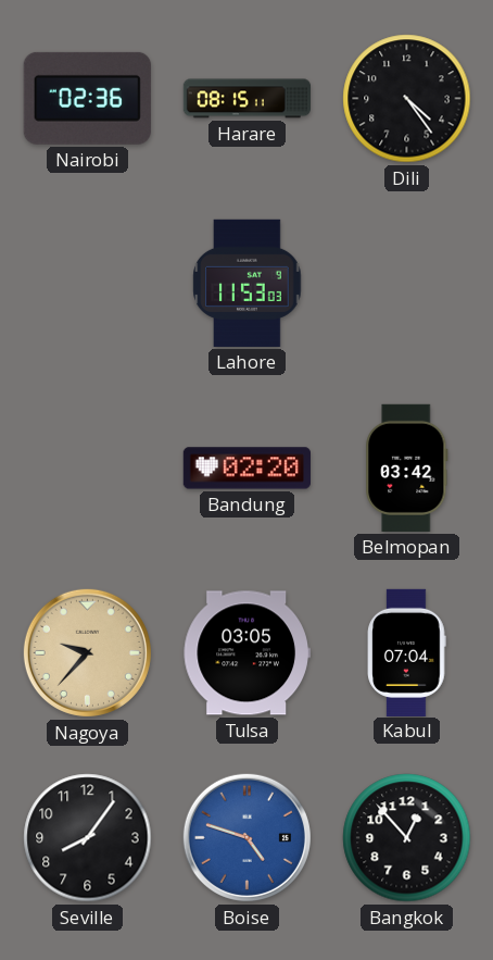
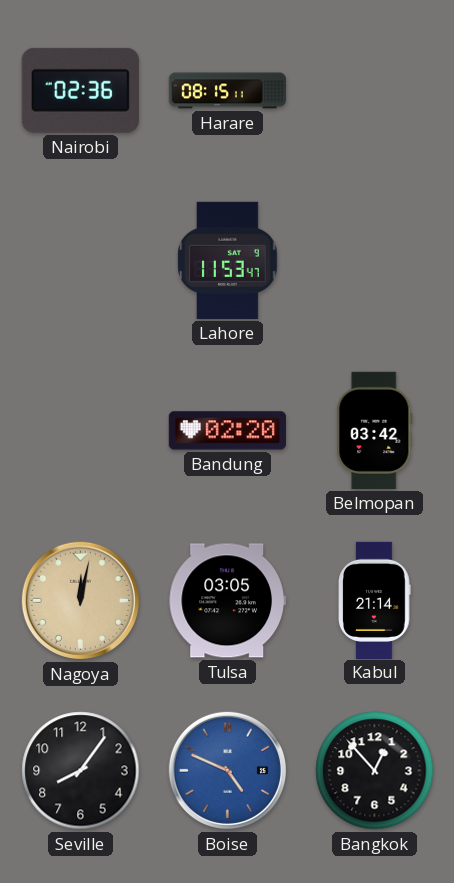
Dili: 4:24 -> none (407, 99)
Lahore: 11:53:03 -> 11:53:47 (228, 260)
Nagoya: 9:37 -> 12:02 (80, 600)
Kabul: 07:04 -> 21:14 (375, 600)
Boise: 4:48 -> 4:49 (227, 770)
